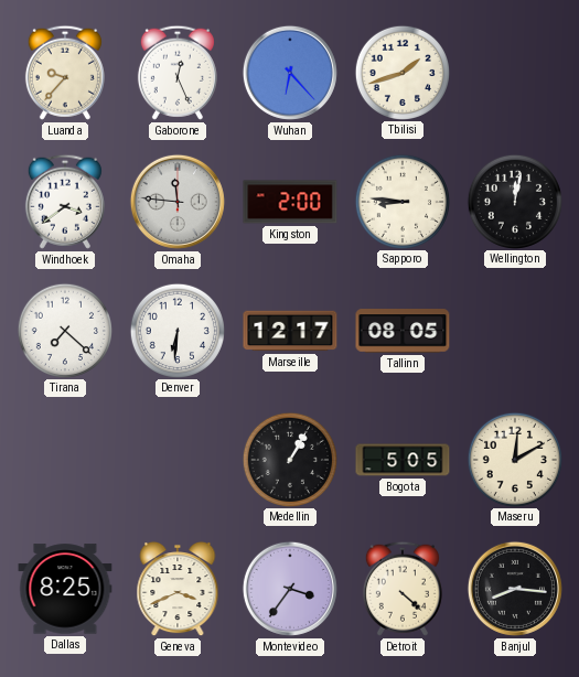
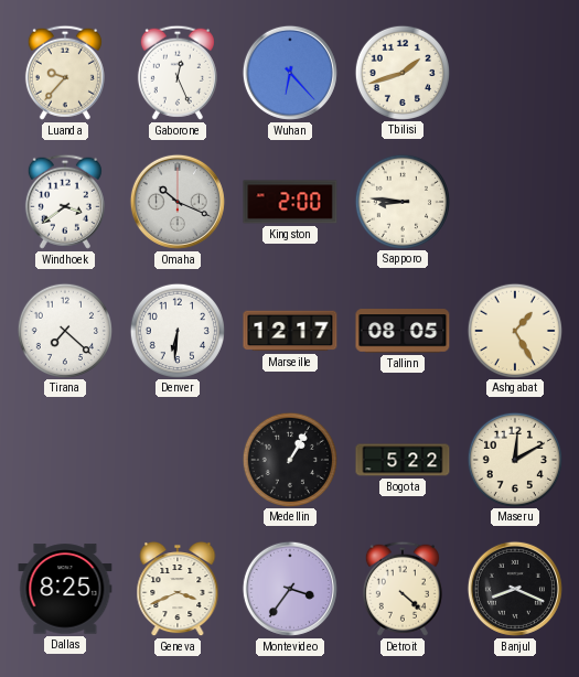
Omaha: 11:46 -> 10:19 (178, 202)
Wellington: 12:02 -> none (514, 201)
Ashgabat: none -> 1:25 (514, 330)
Bogota: 5:05 -> 5:22 (403, 460)
Banjul: 8:16 -> 8:19 (515, 589)
